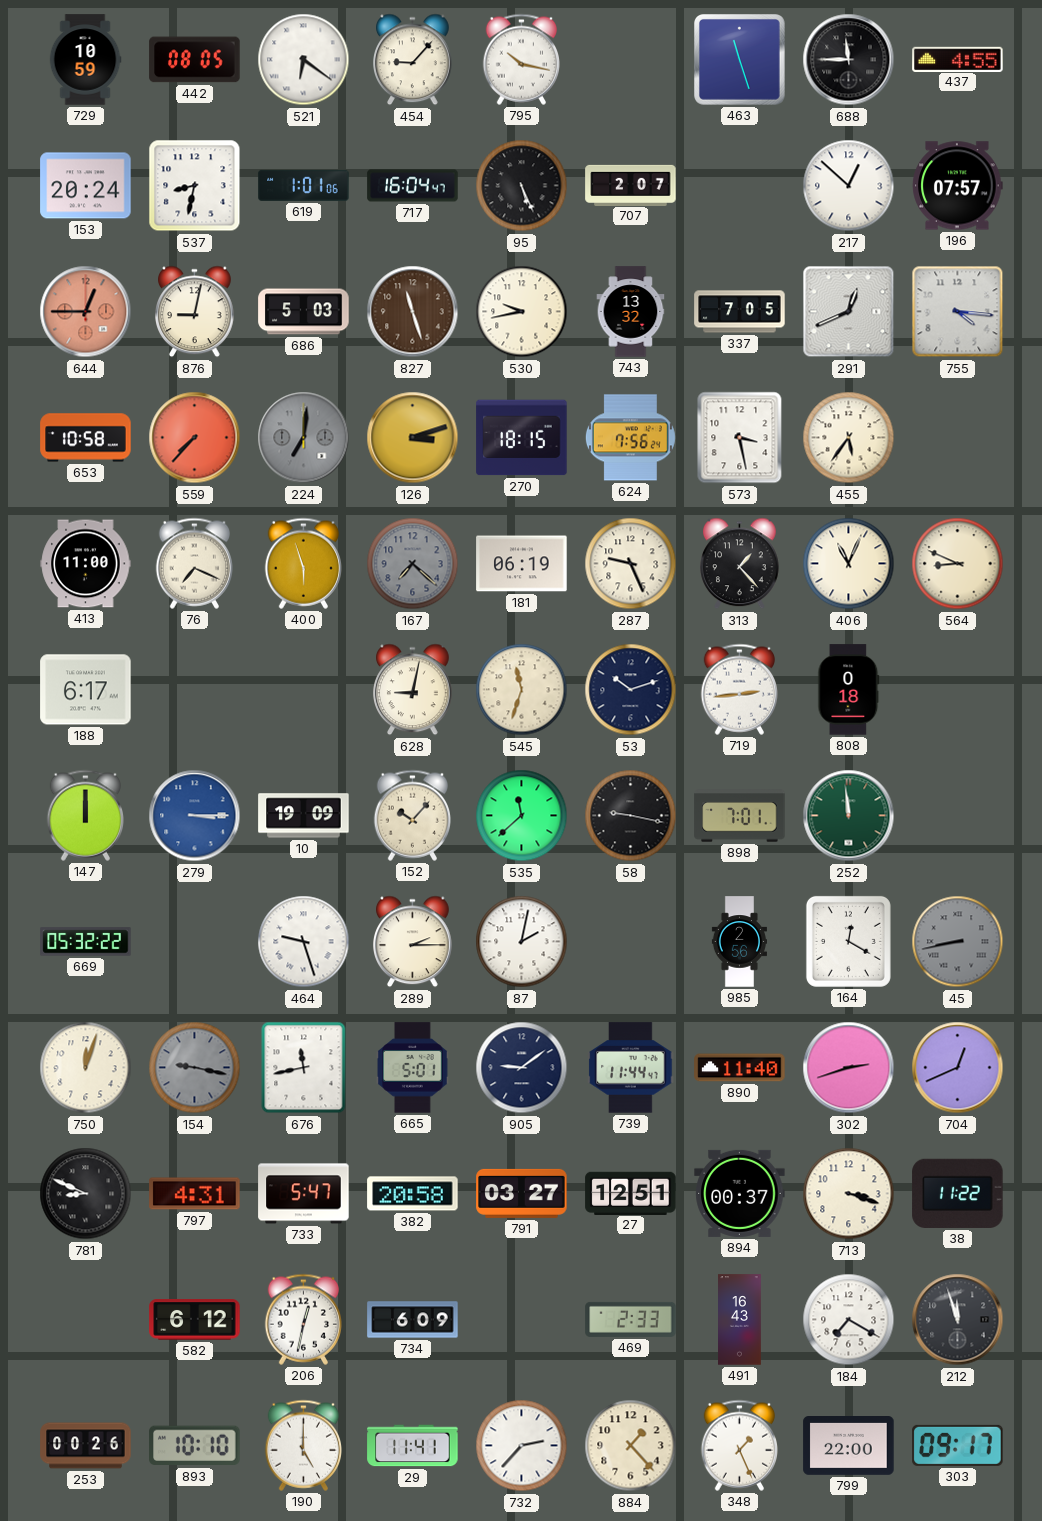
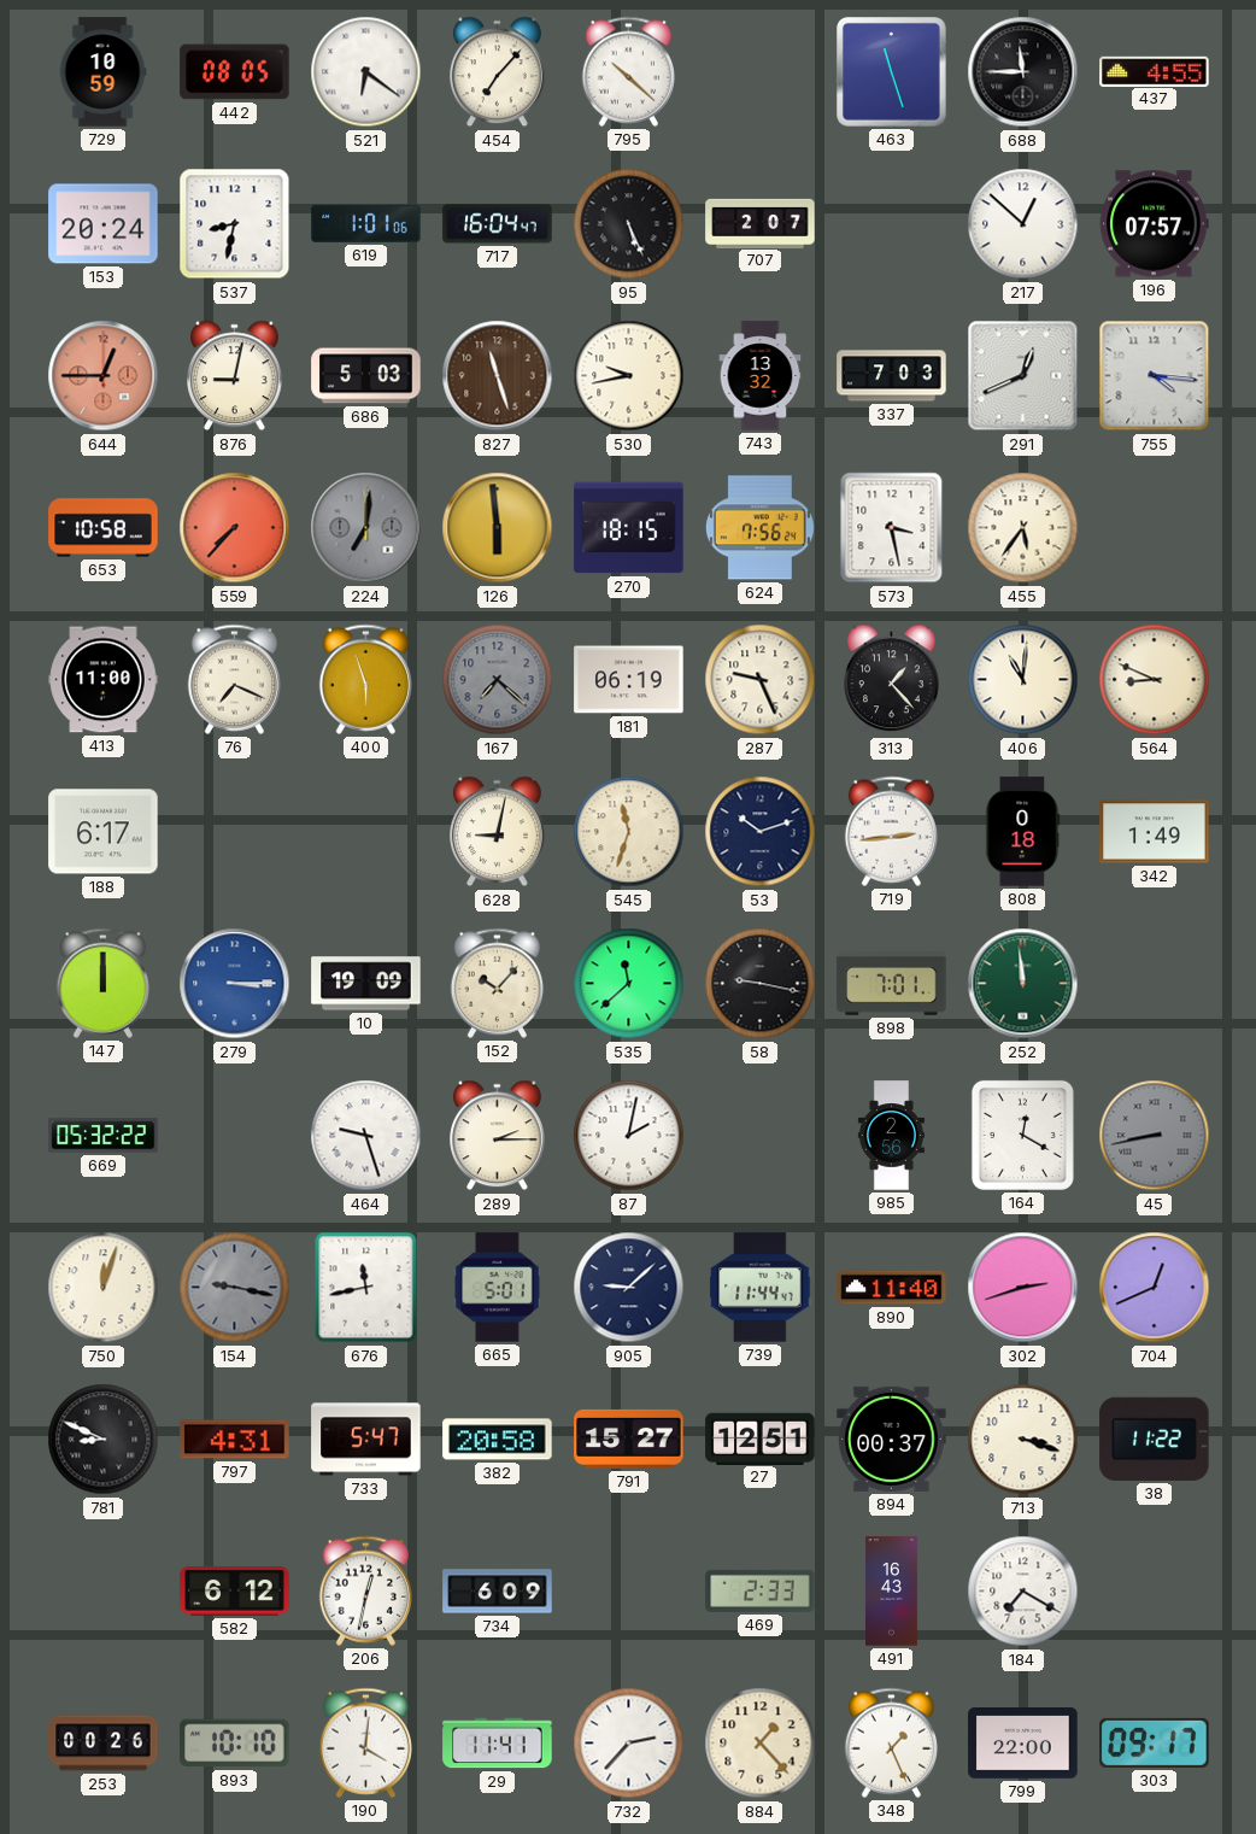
454: 9:07 -> 7:07 (498, 72)
795: 10:17 -> 10:22 (629, 71)
337: 7:05 -> 7:03 (892, 376)
126: 3:12 -> 5:59 (498, 528)
406: 11:04 -> 11:01 (1023, 680)
342: none -> 1:49 (1155, 832)
905: 9:09 -> 9:08 (629, 1288)
791: 03:27 -> 15:27 (629, 1439)
212: 11:57 -> none (958, 1320)
190: 5:00 -> 4:01 (366, 1742)
